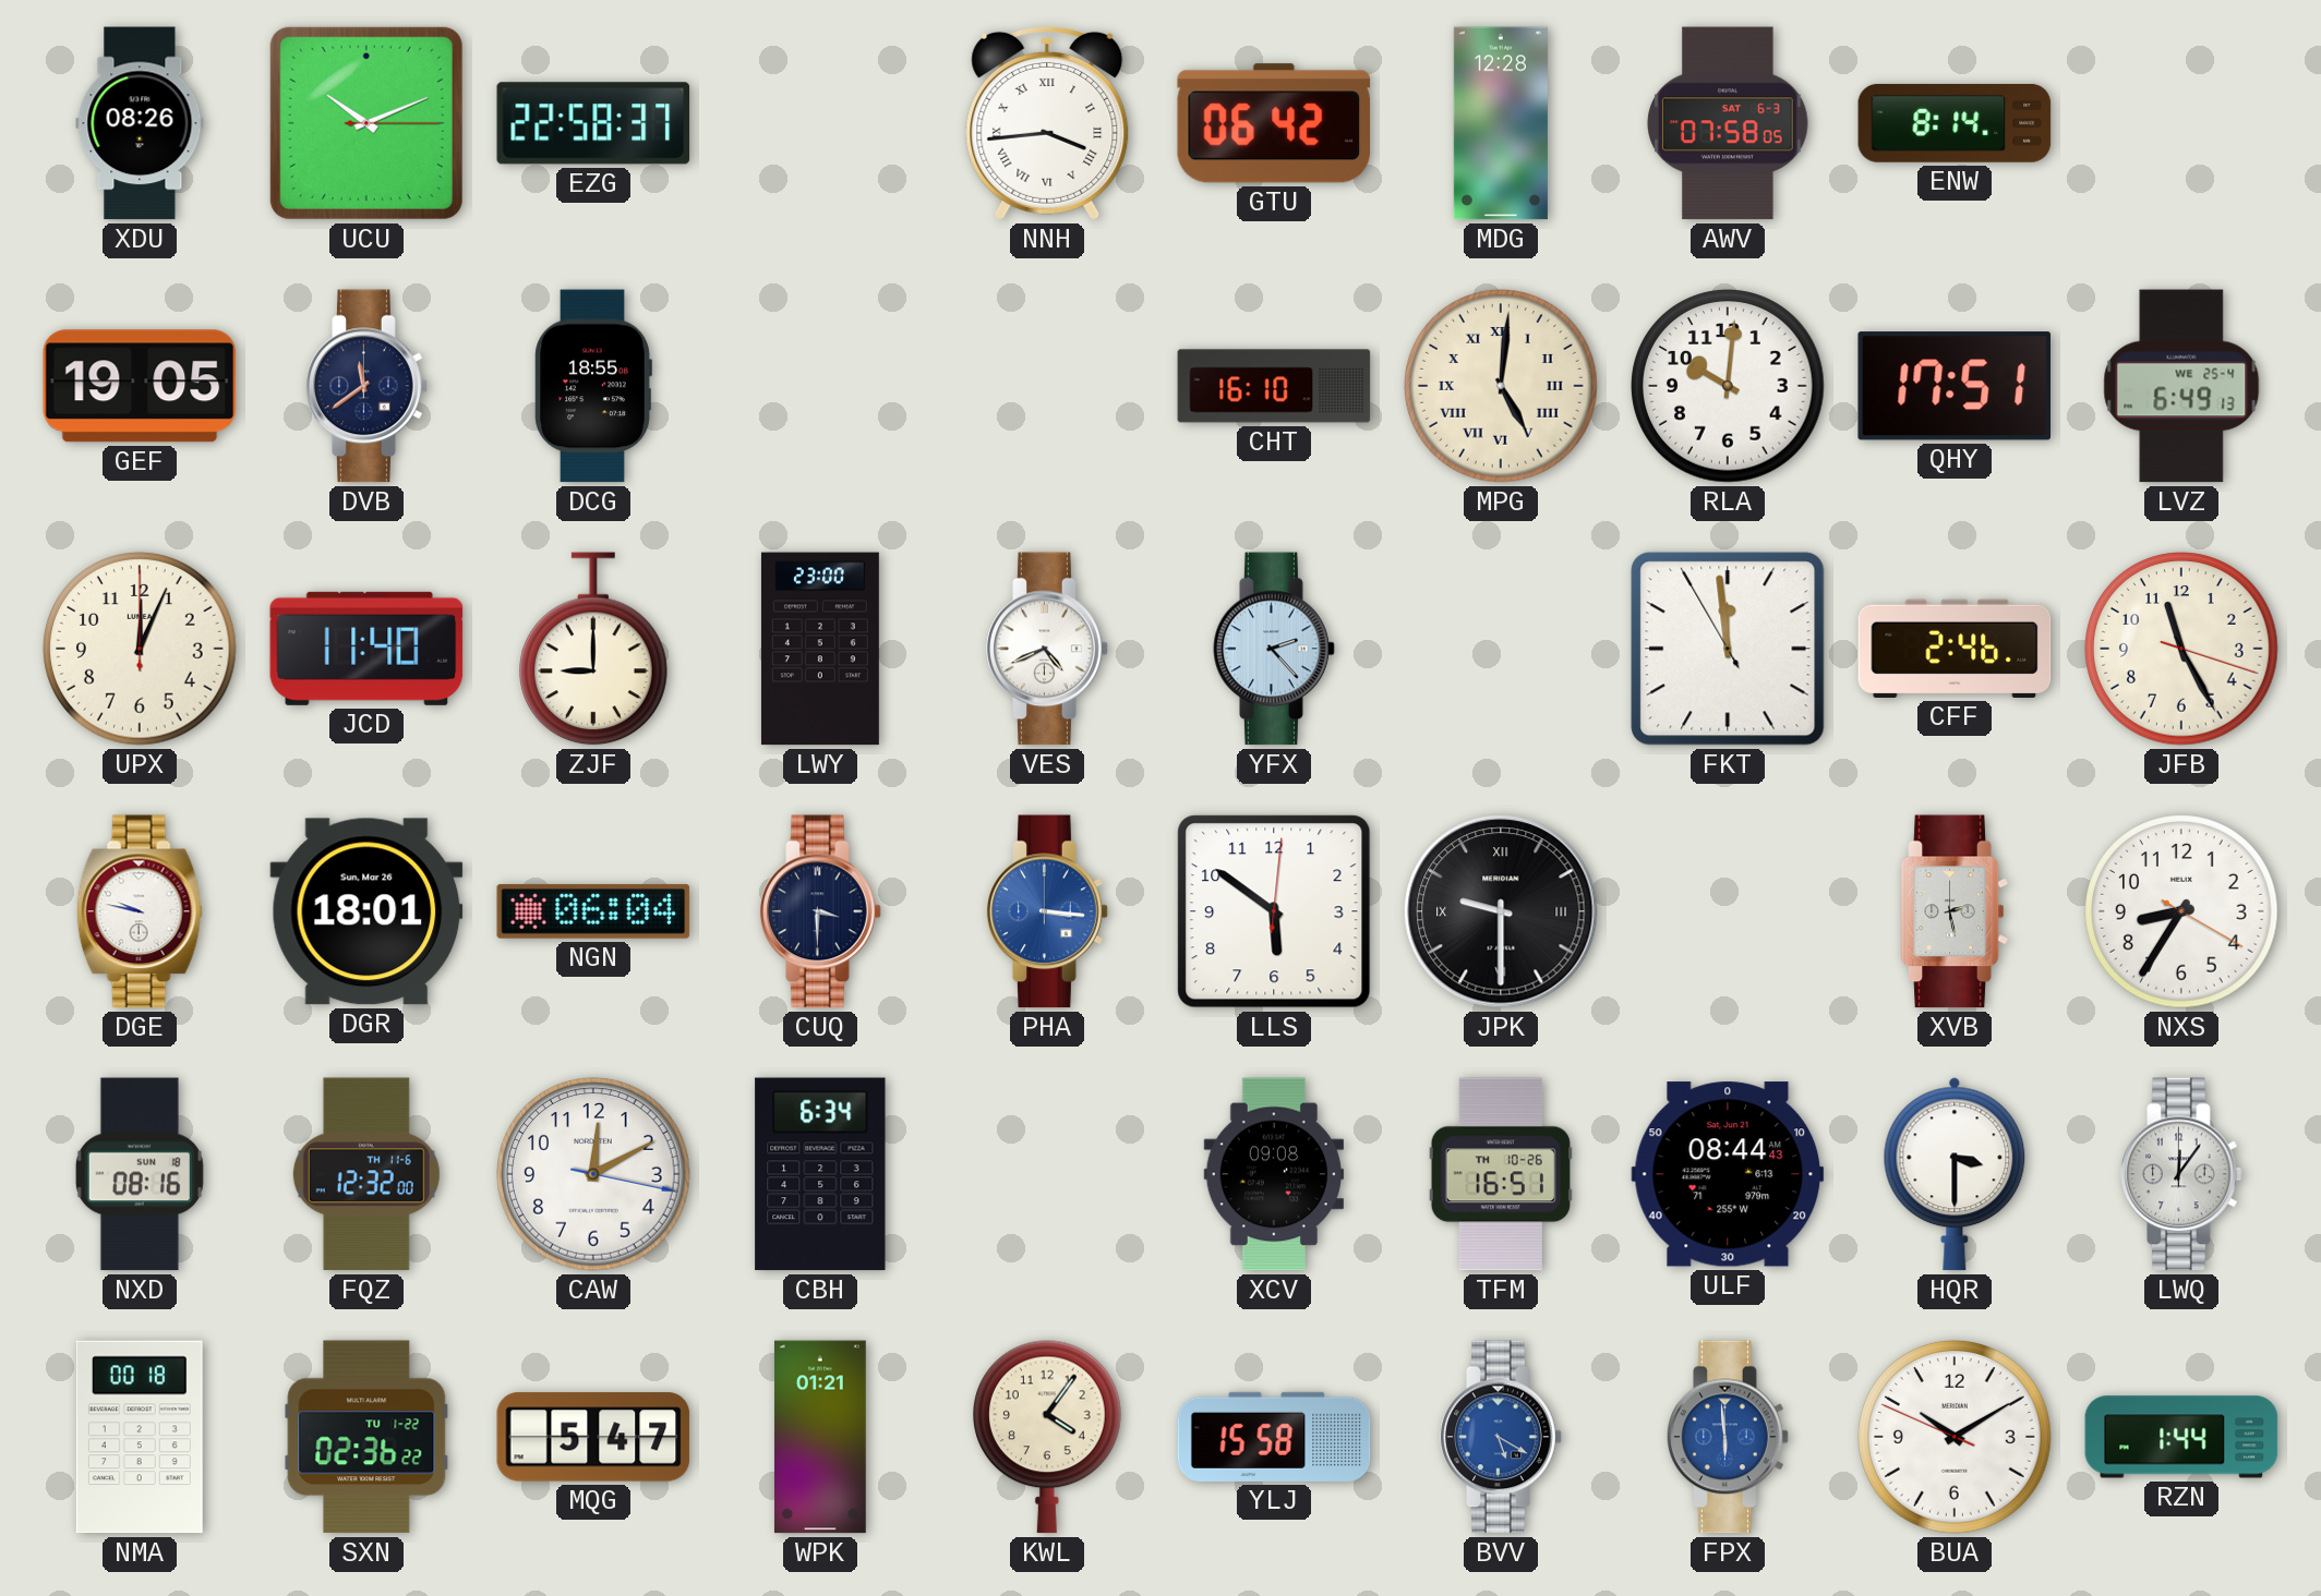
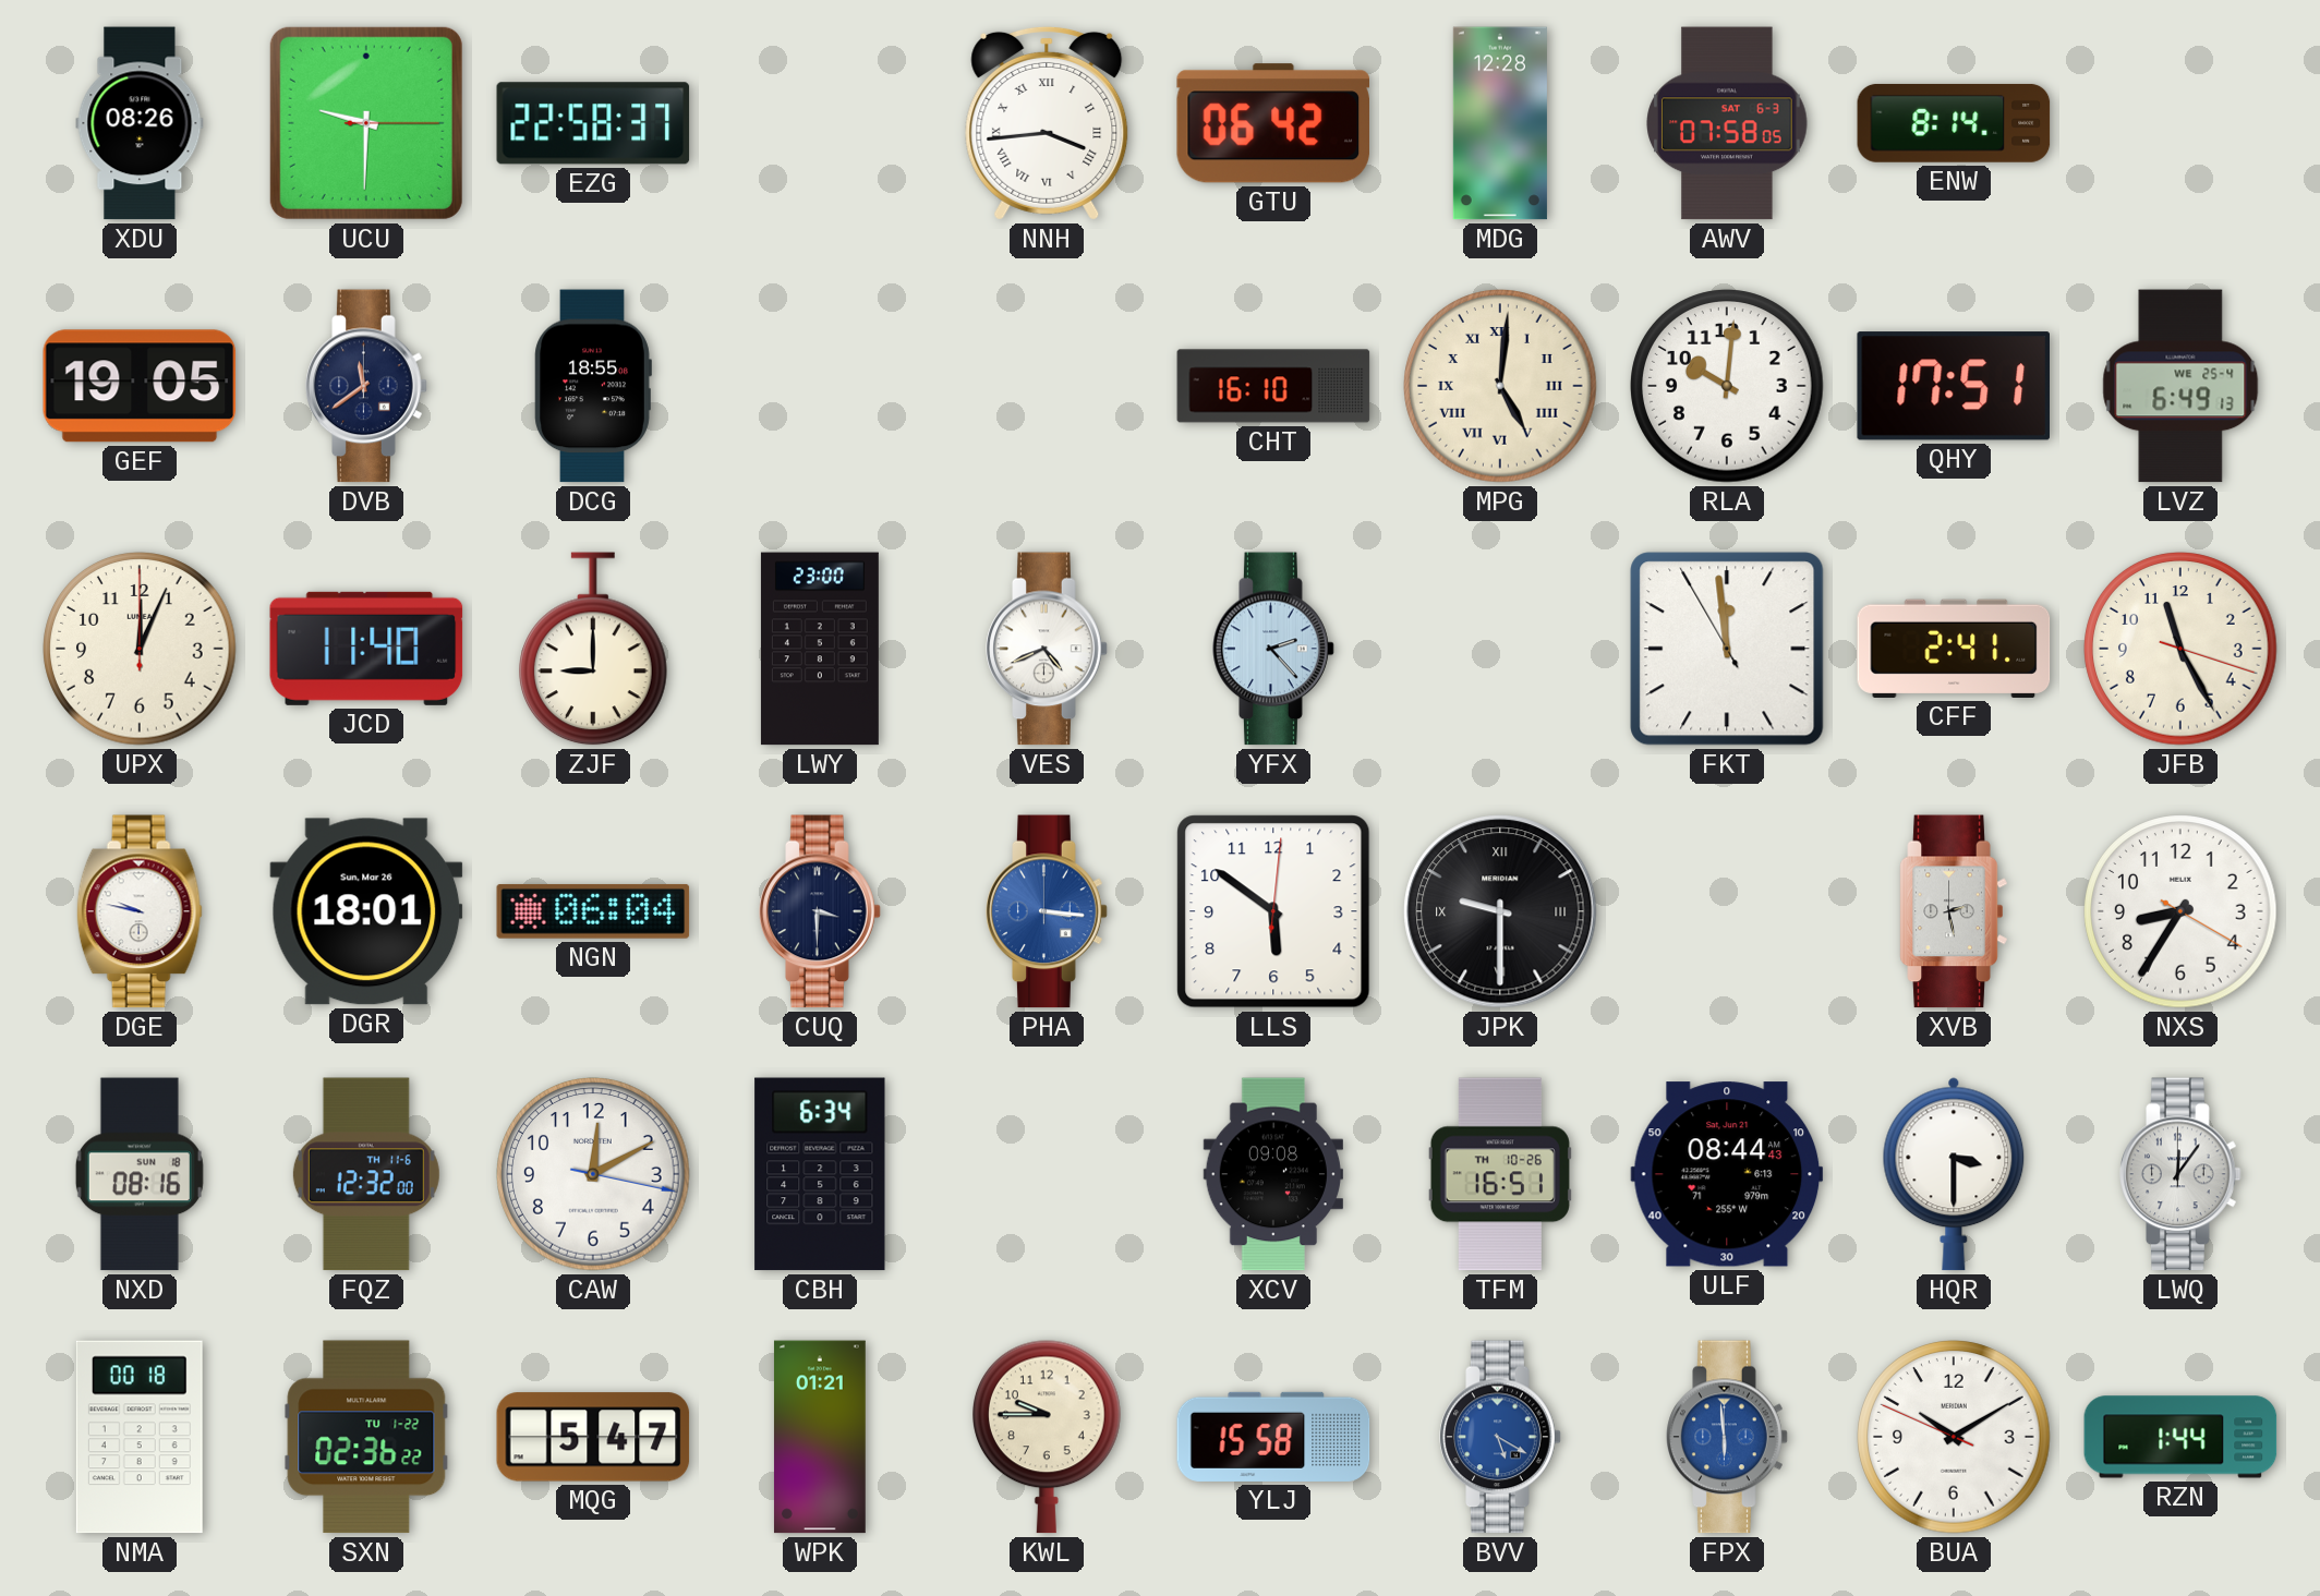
UCU: 10:11 -> 9:30 (366, 123)
CFF: 2:46 -> 2:41 (1954, 649)
KWL: 4:06 -> 9:45 (1048, 1437)
